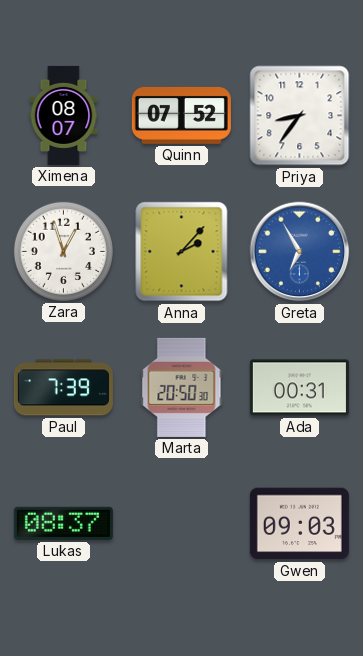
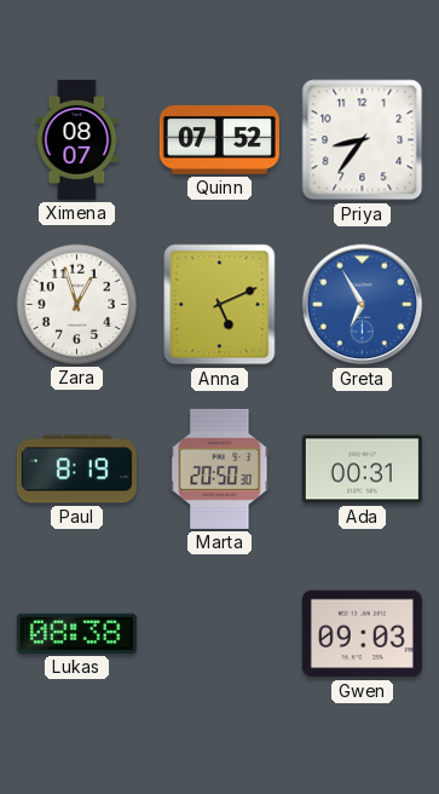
Anna: 2:07 -> 5:11 (220, 305)
Paul: 7:39 -> 8:19 (76, 470)
Lukas: 08:37 -> 08:38 (76, 633)
